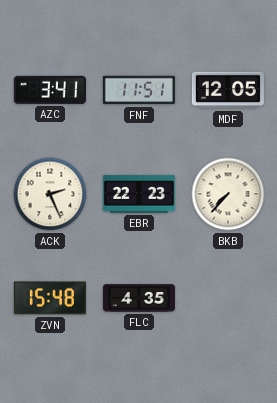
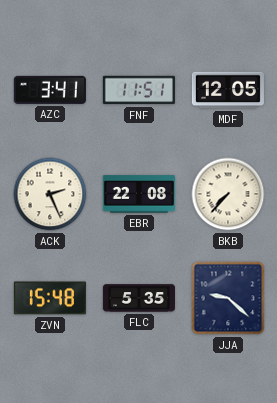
EBR: 22:23 -> 22:08 (139, 194)
FLC: 4:35 -> 5:35 (139, 298)
JJA: none -> 9:22 (228, 298)
